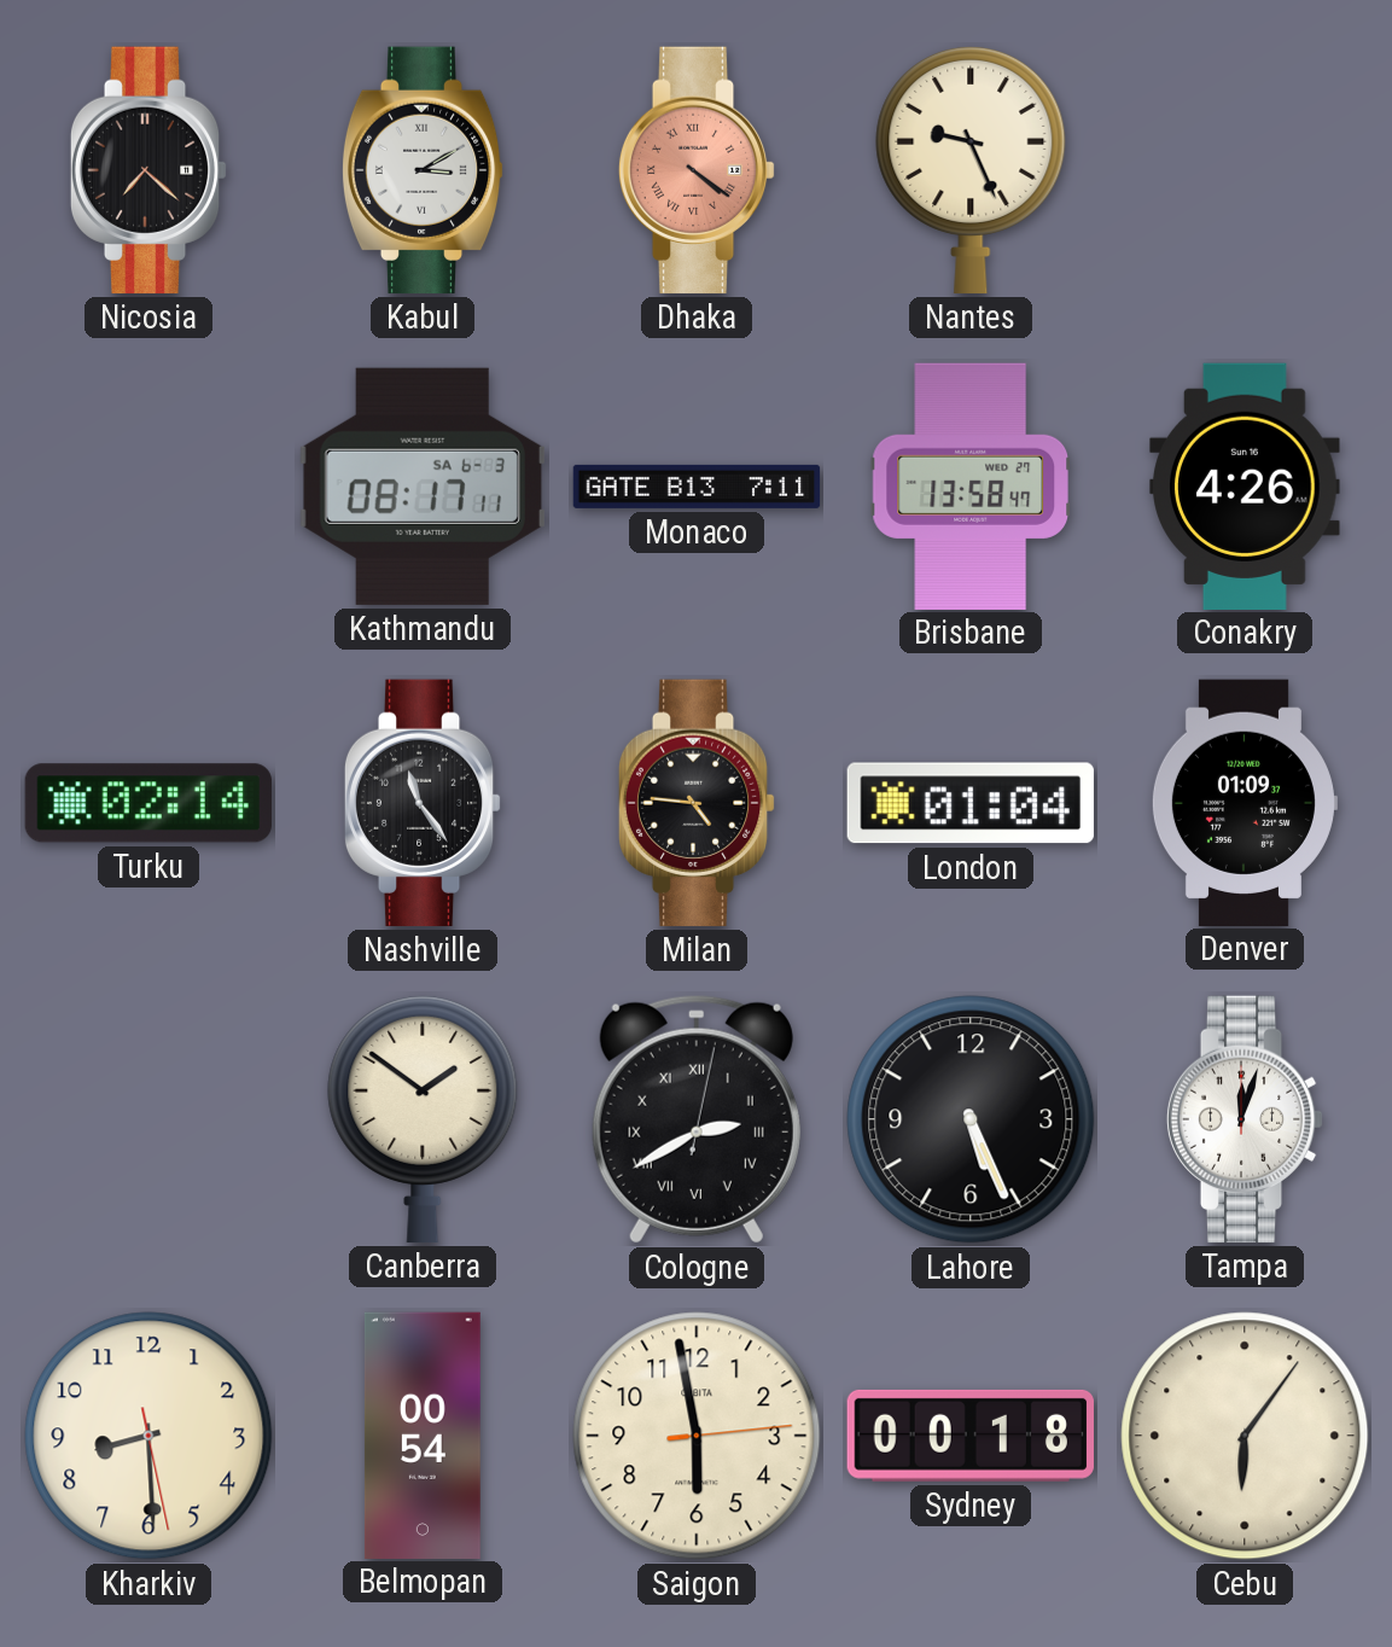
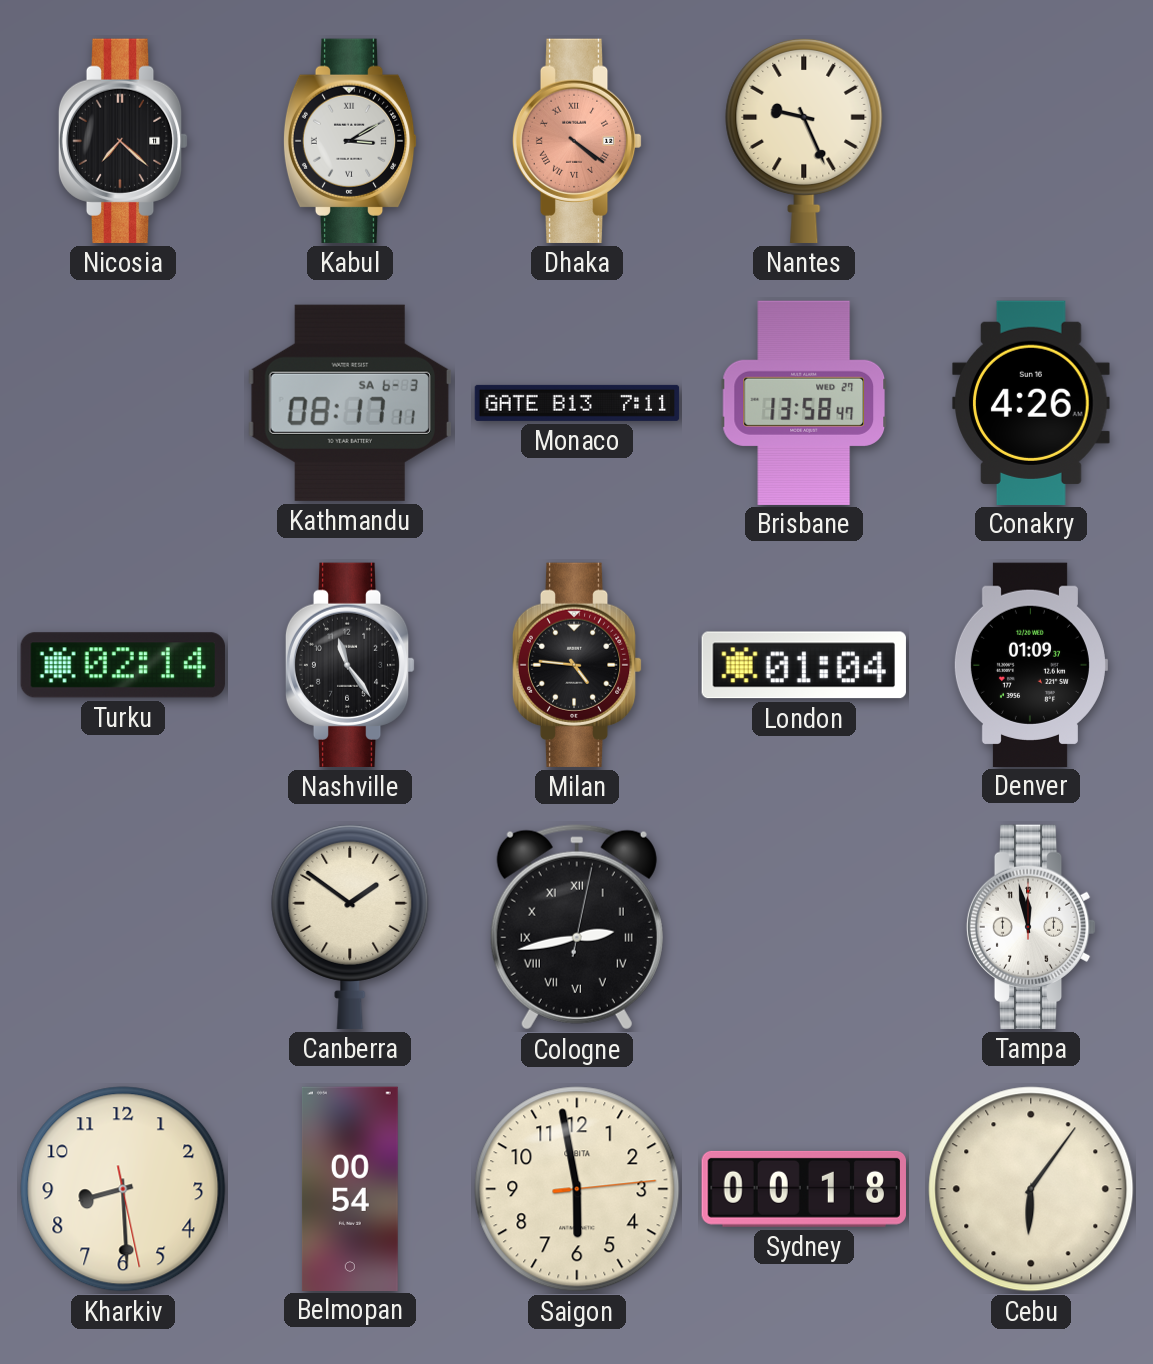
Cologne: 2:40 -> 2:43 (577, 927)
Lahore: 5:26 -> none (971, 1119)
Tampa: 12:03 -> 11:58 (1031, 927)
